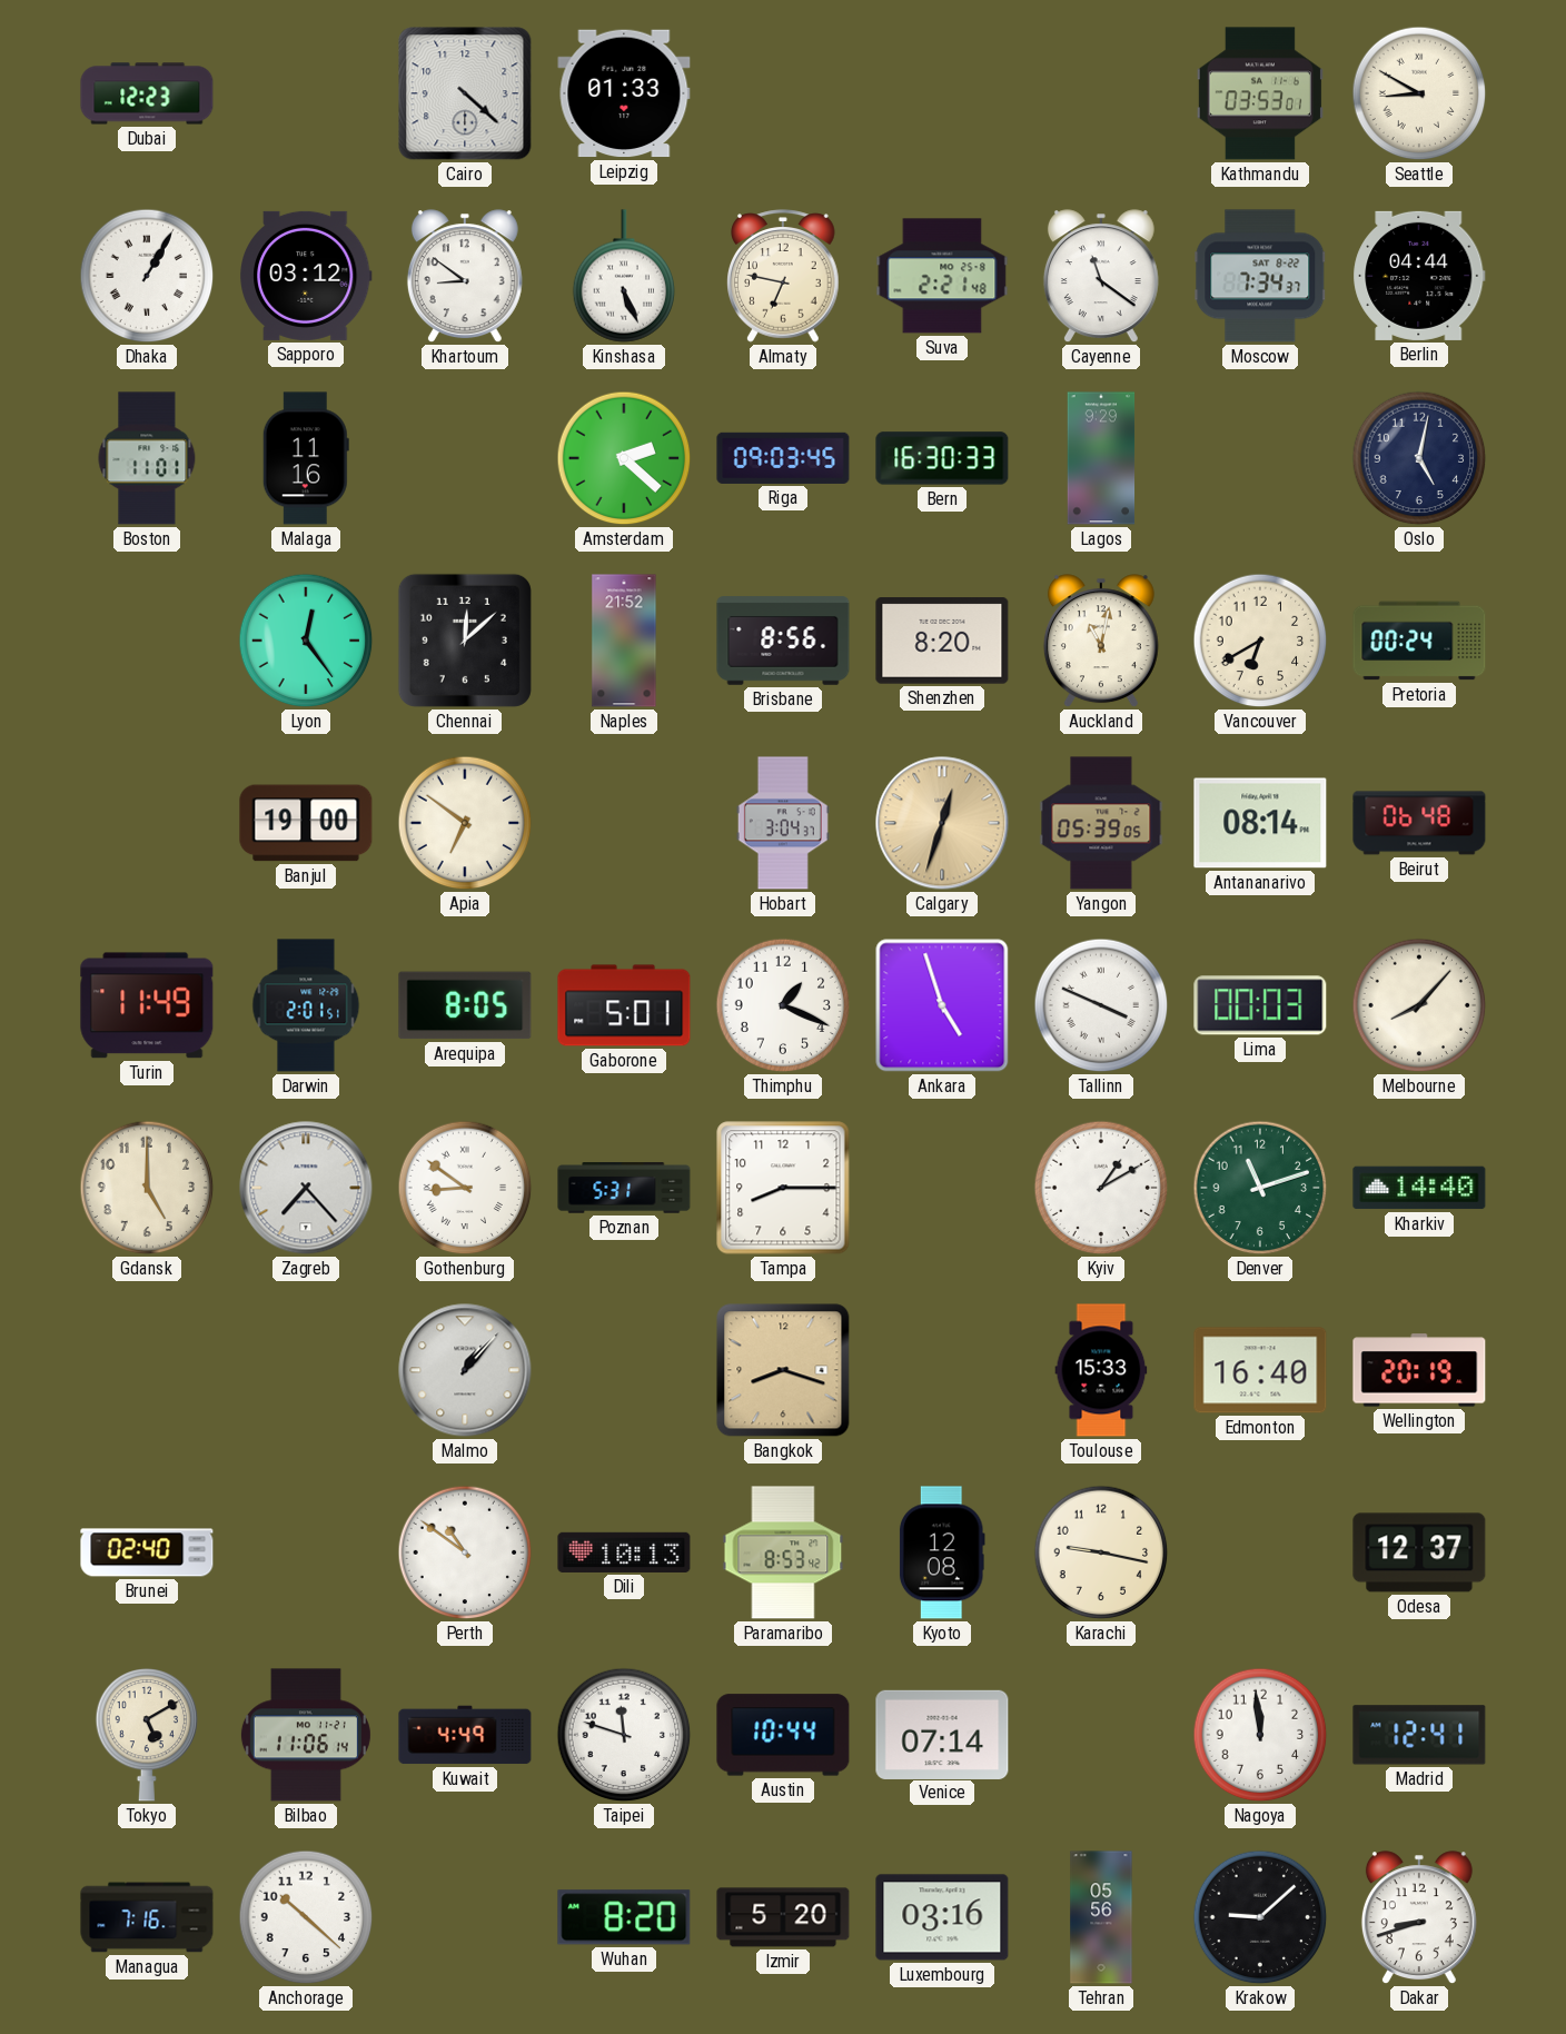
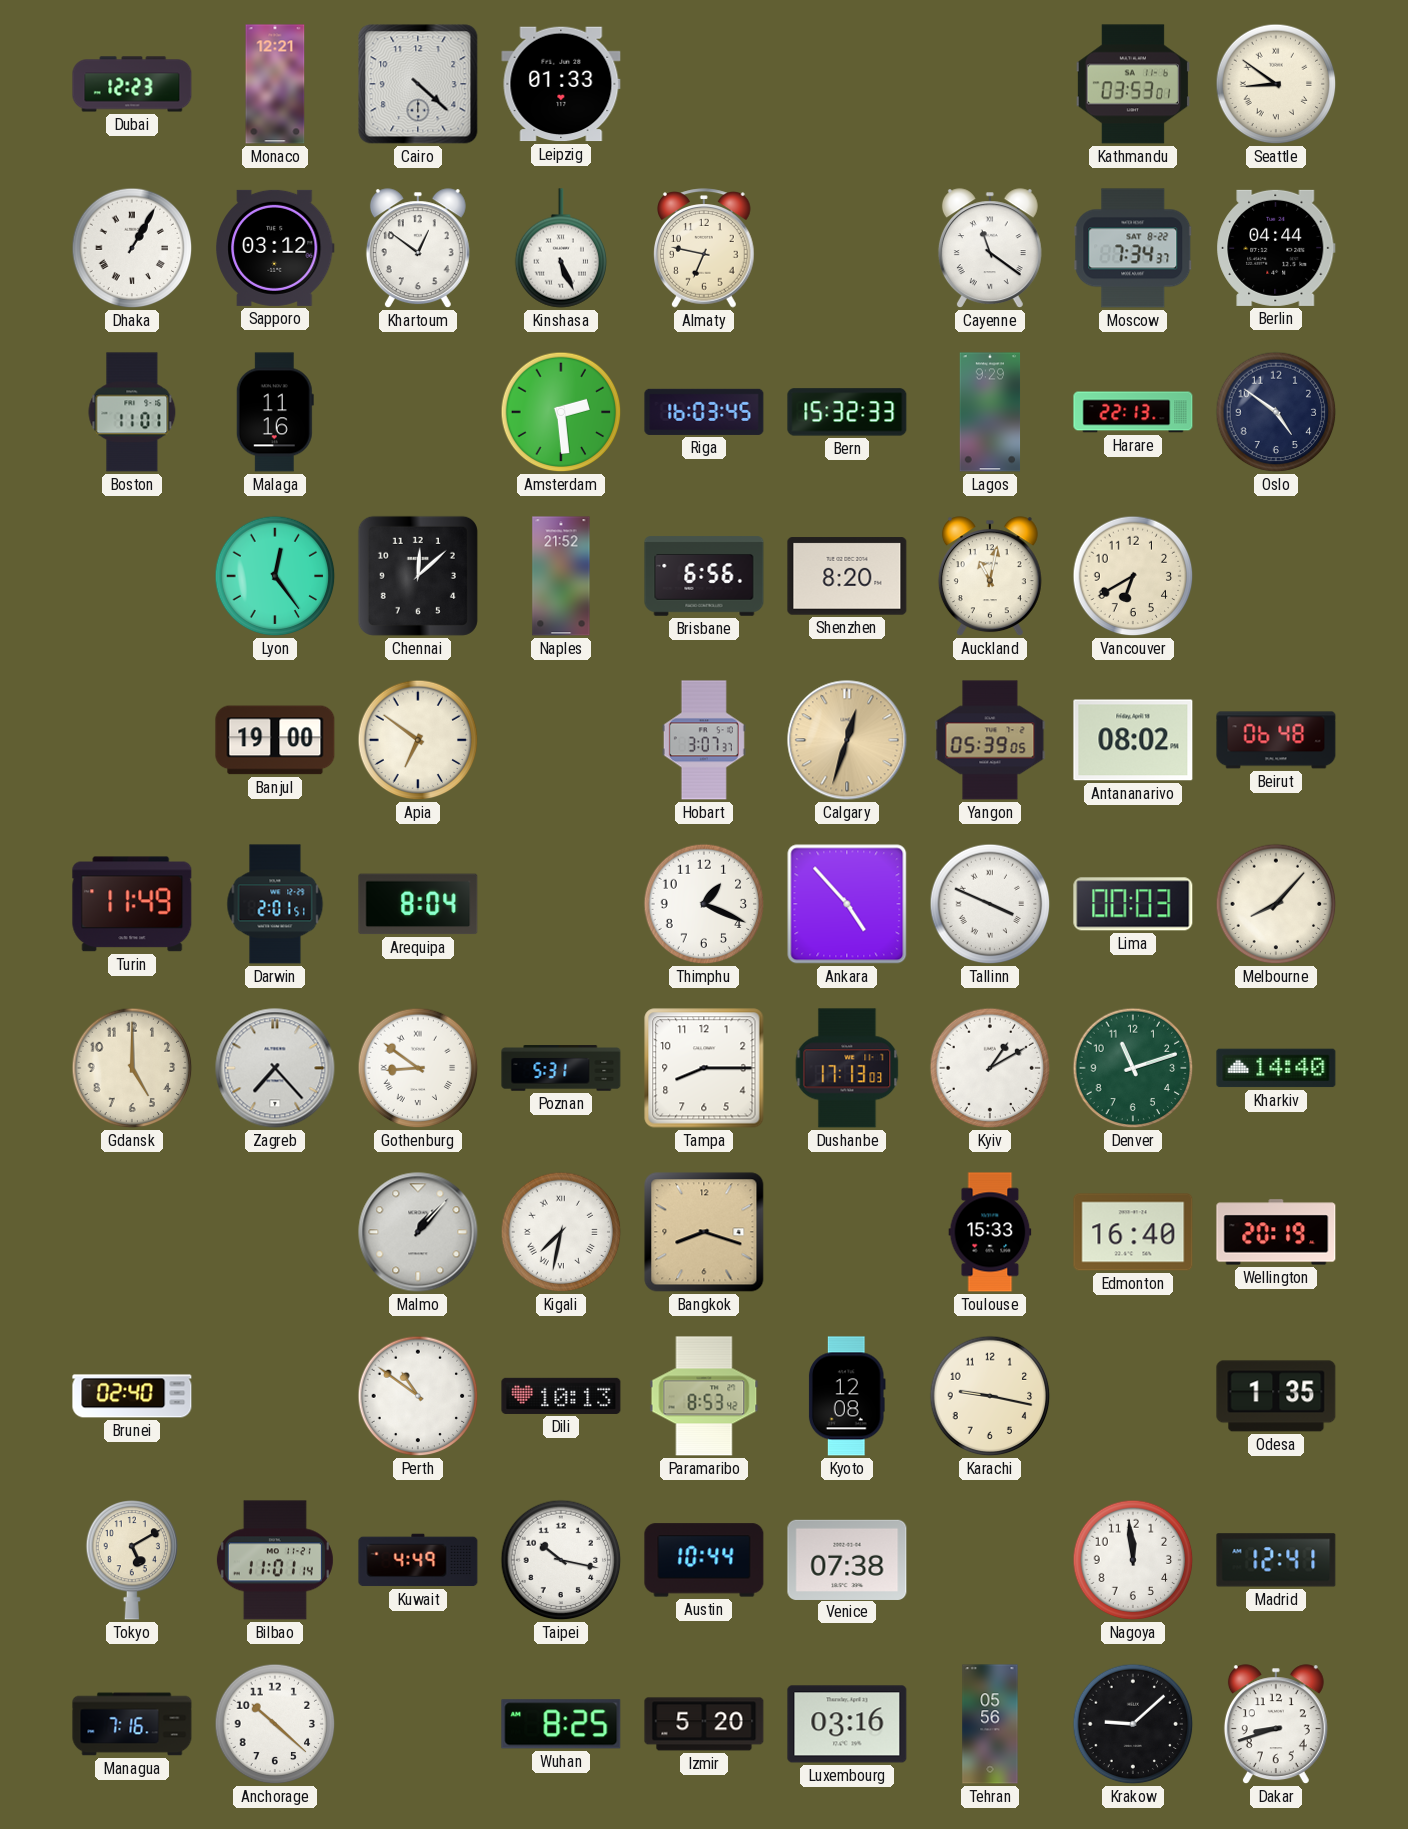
Monaco: none -> 12:21 (275, 84)
Seattle: 8:50 -> 8:51 (1276, 84)
Khartoum: 8:51 -> 12:51 (418, 249)
Suva: 2:21 -> none (942, 276)
Amsterdam: 2:22 -> 2:29 (561, 412)
Riga: 09:03 -> 16:03 (704, 412)
Bern: 16:30 -> 15:32 (847, 412)
Harare: none -> 22:13 (1133, 412)
Oslo: 5:02 -> 4:51 (1276, 412)
Brisbane: 8:56 -> 6:56 (704, 576)
Pretoria: 00:24 -> none (1419, 641)
Hobart: 3:04 -> 3:07 (704, 740)
Antananarivo: 08:14 -> 08:02 (1133, 740)
Arequipa: 8:05 -> 8:04 (418, 904)
Gaborone: 5:01 -> none (624, 1005)
Ankara: 4:57 -> 4:53 (847, 904)
Dushanbe: none -> 17:13 (847, 1068)
Kigali: none -> 7:32 (561, 1232)
Odesa: 12:37 -> 1:35 (1276, 1396)
Bilbao: 11:06 -> 11:01 (275, 1560)
Taipei: 11:48 -> 10:17 (561, 1560)
Venice: 07:14 -> 07:38 (847, 1559)
Wuhan: 8:20 -> 8:25 (561, 1724)
